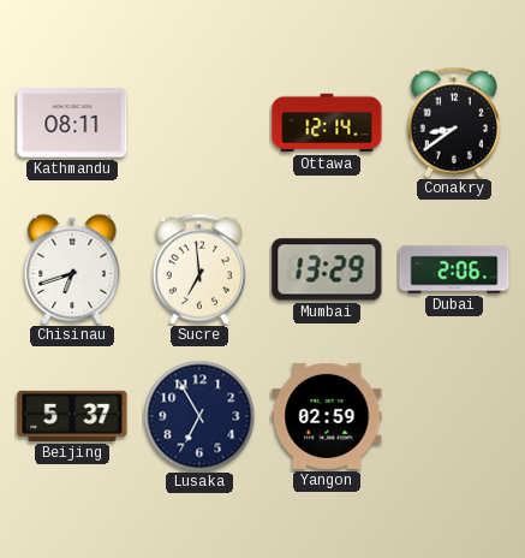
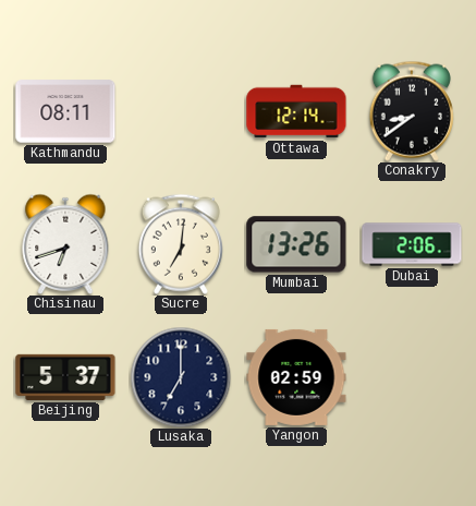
Sucre: 6:59 -> 7:01 (181, 244)
Mumbai: 13:29 -> 13:26 (296, 244)
Lusaka: 6:55 -> 7:00 (181, 377)
